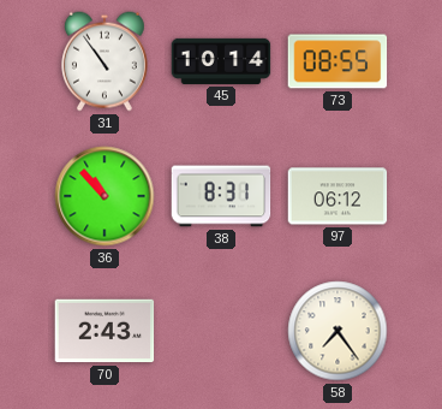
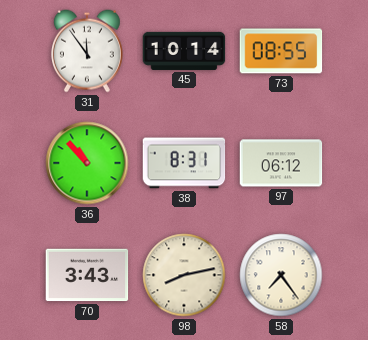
31: 10:54 -> 11:54 (87, 51)
70: 2:43 -> 3:43 (87, 275)
98: none -> 8:13 (184, 275)
